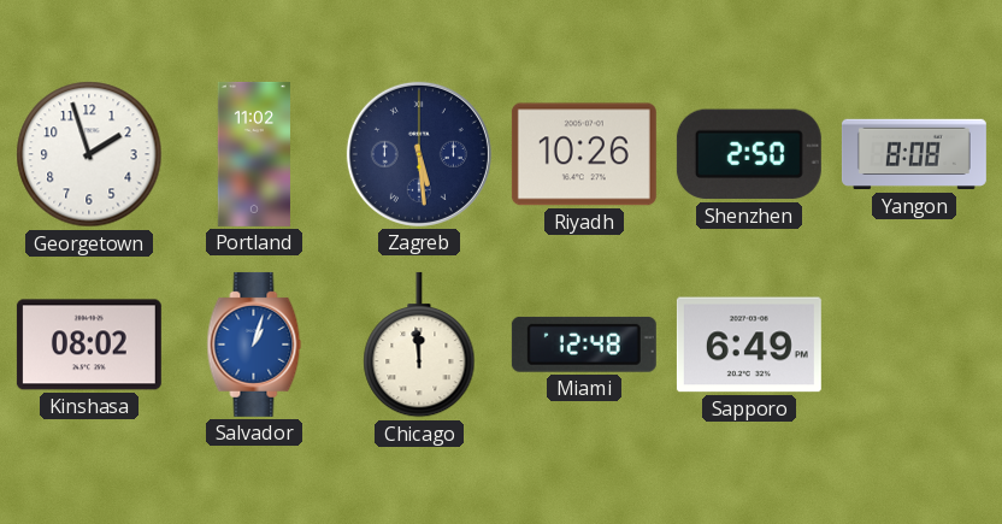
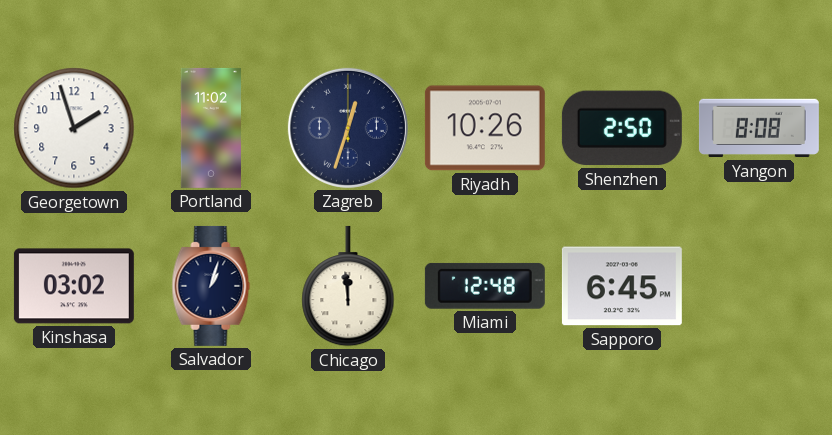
Zagreb: 5:29 -> 12:33 (348, 128)
Kinshasa: 08:02 -> 03:02 (74, 286)
Salvador dial: blue -> navy (211, 286)
Sapporo: 6:49 -> 6:45 (622, 286)
